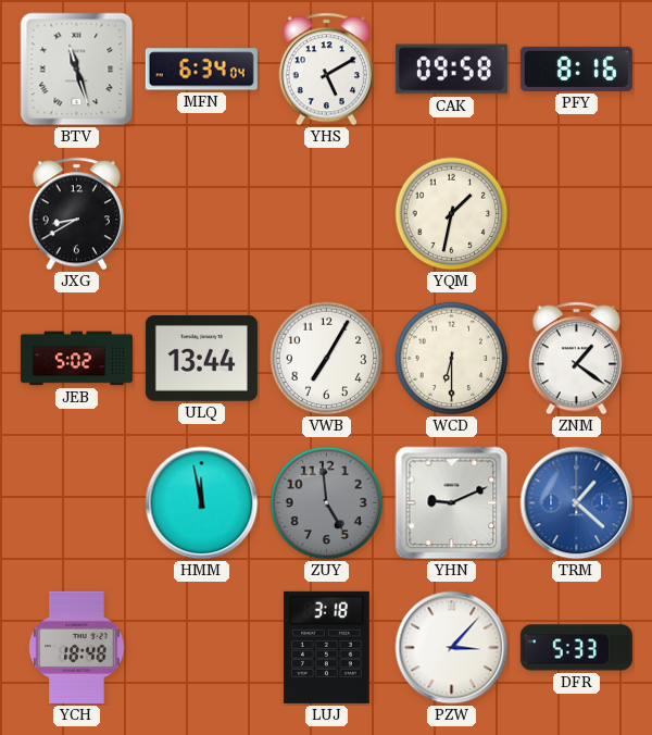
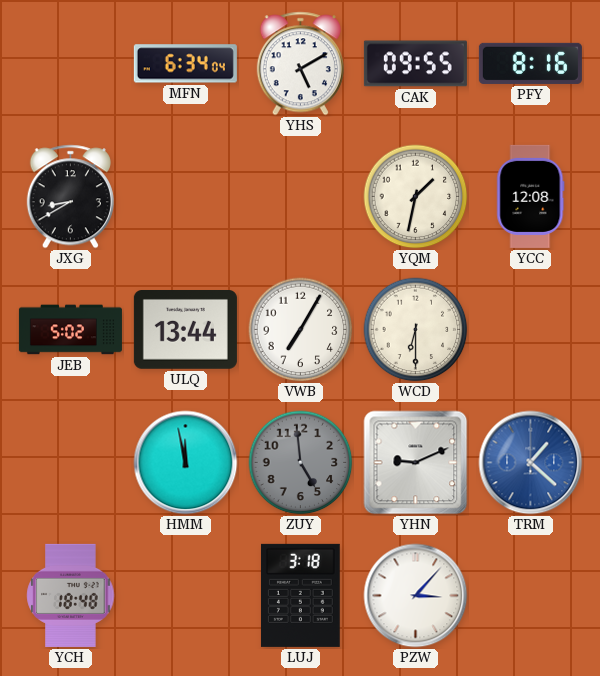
BTV: 11:27 -> none (77, 70)
CAK: 09:58 -> 09:55 (415, 64)
YCC: none -> 12:08 (531, 196)
ZNM: 1:21 -> none (576, 359)
DFR: 5:33 -> none (576, 648)
